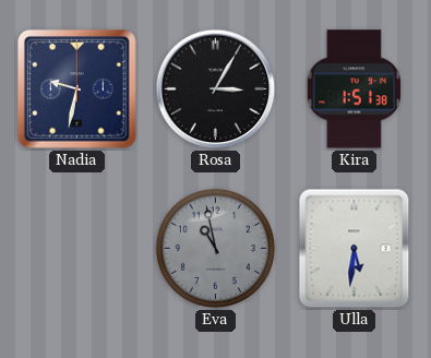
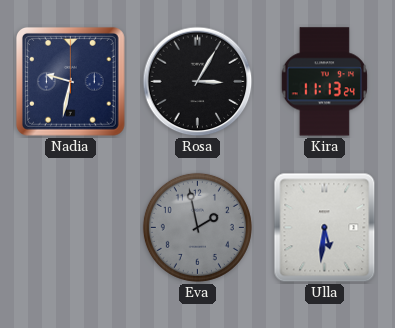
Kira: 1:51 -> 11:13 (325, 82)
Eva: 10:58 -> 1:58 (197, 227)
